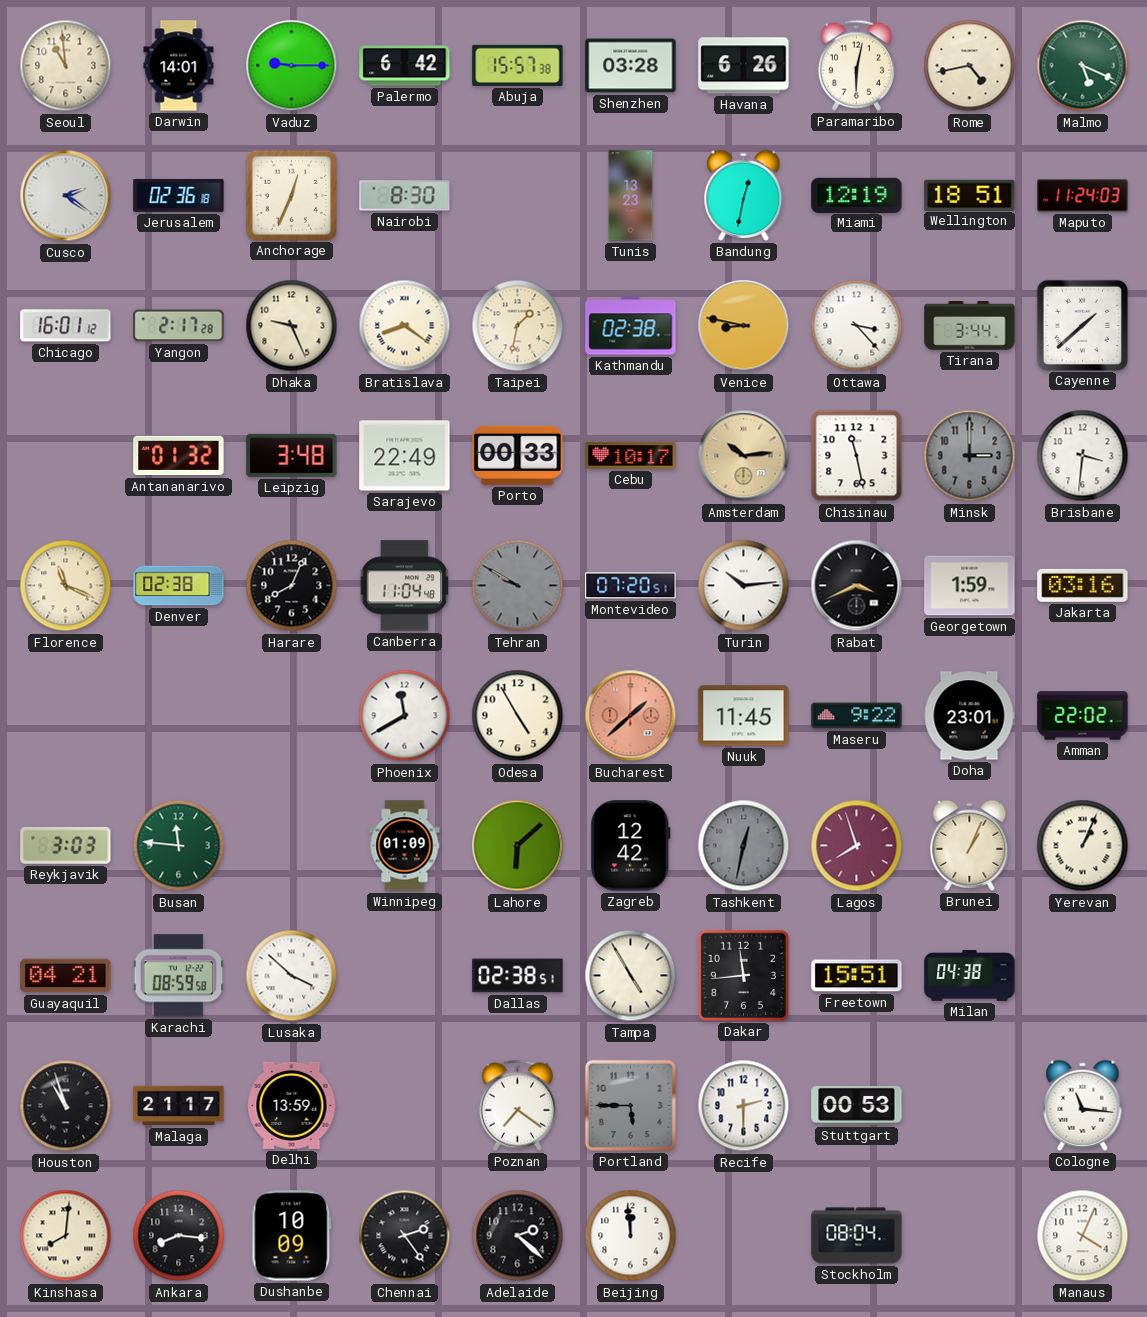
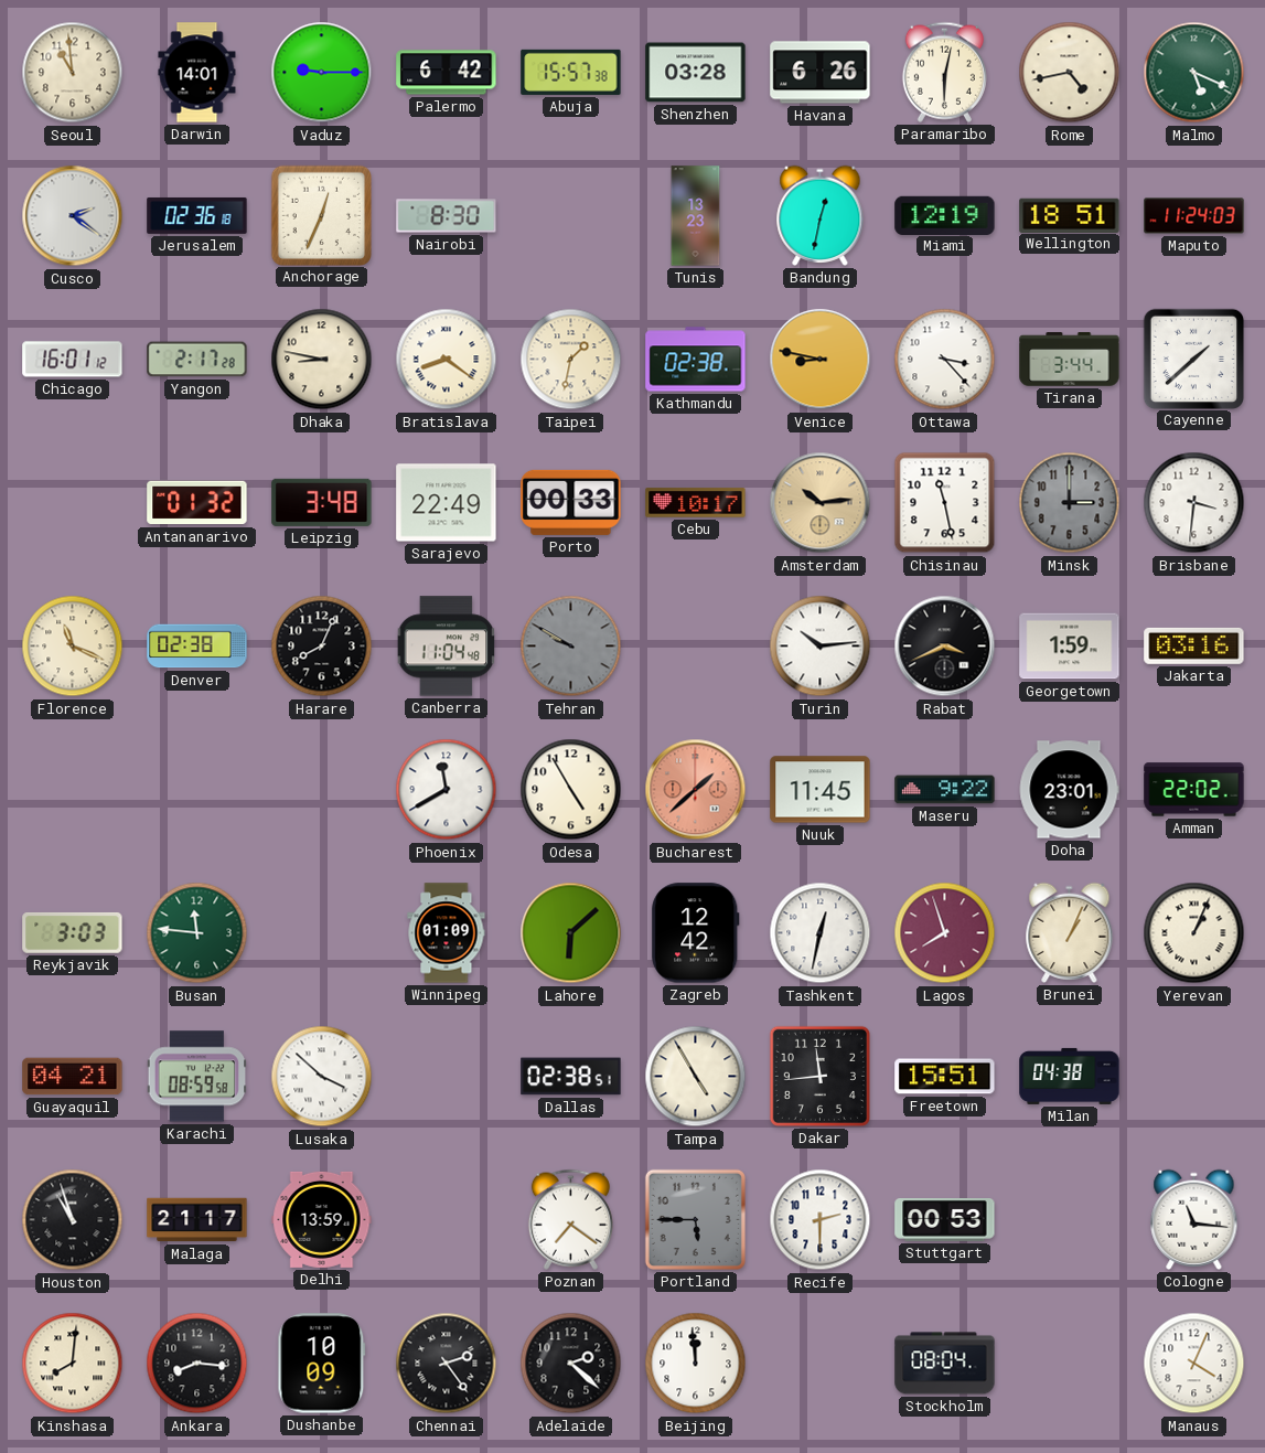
Dhaka: 9:26 -> 8:47 (322, 360)
Montevideo: 07:20 -> none (631, 586)
Tashkent dial: grey -> white (821, 933)
